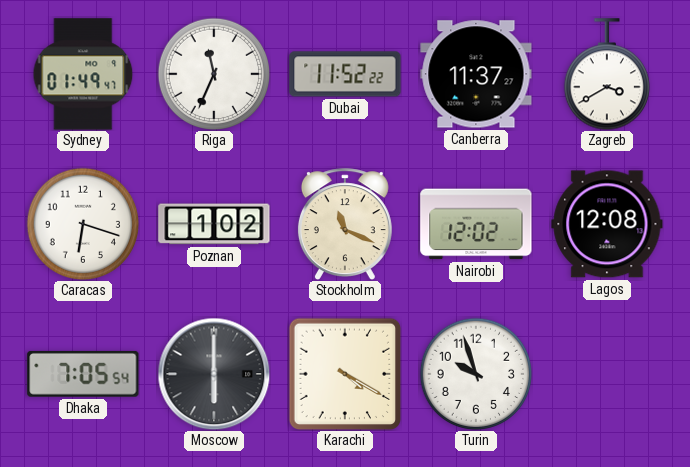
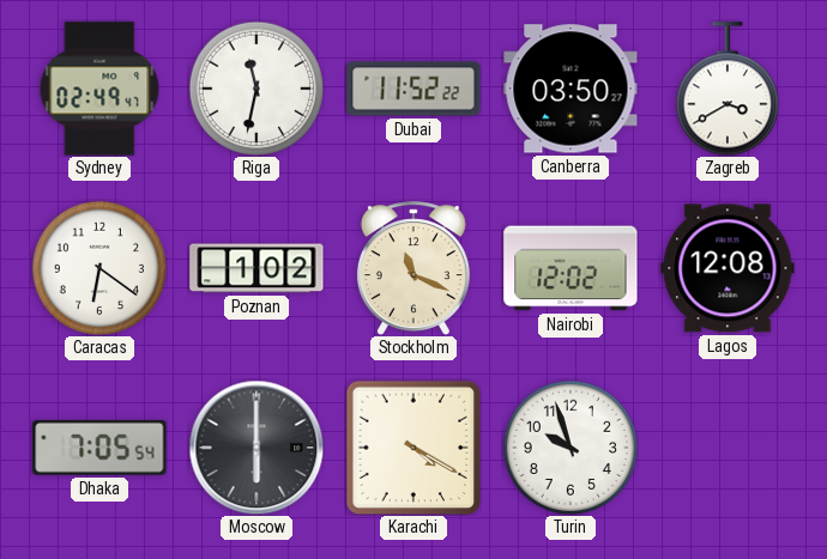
Sydney: 01:49 -> 02:49 (99, 89)
Riga: 11:34 -> 11:32 (255, 87)
Canberra: 11:37 -> 03:50 (571, 89)
Caracas: 6:18 -> 6:21 (98, 267)
